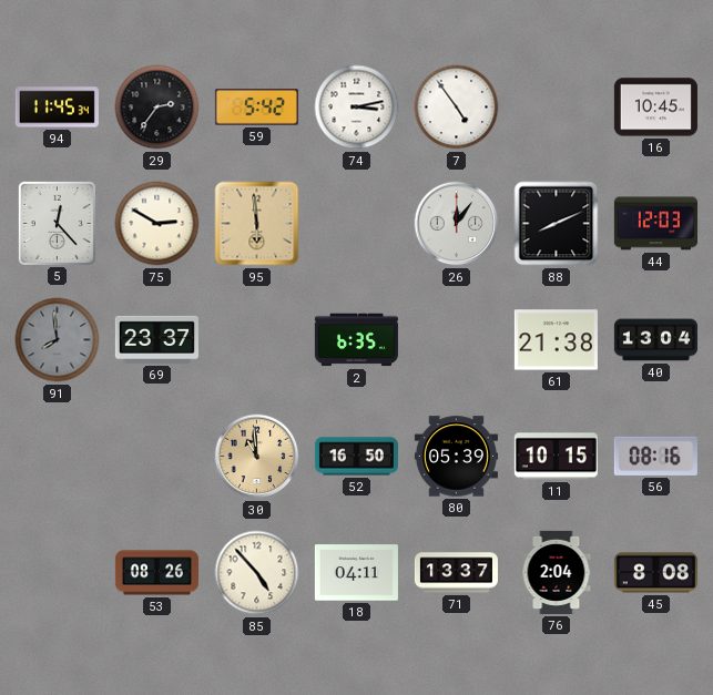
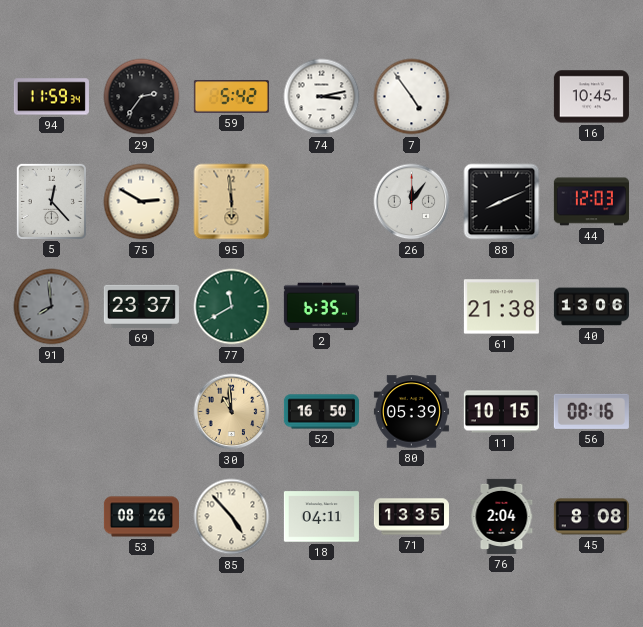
94: 11:45 -> 11:59 (51, 97)
77: none -> 11:40 (232, 307)
40: 13:04 -> 13:06 (591, 307)
71: 13:37 -> 13:35 (411, 517)
